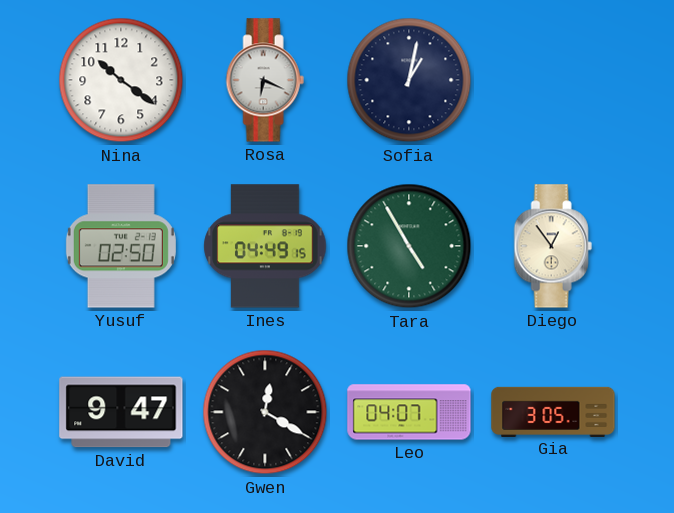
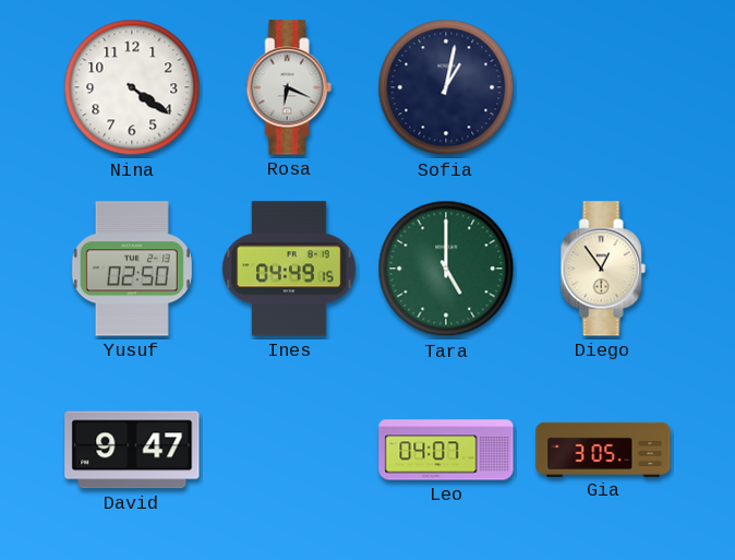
Nina: 10:21 -> 4:21 (132, 87)
Tara: 4:55 -> 5:00 (446, 269)
Gwen: 12:20 -> none (265, 412)
